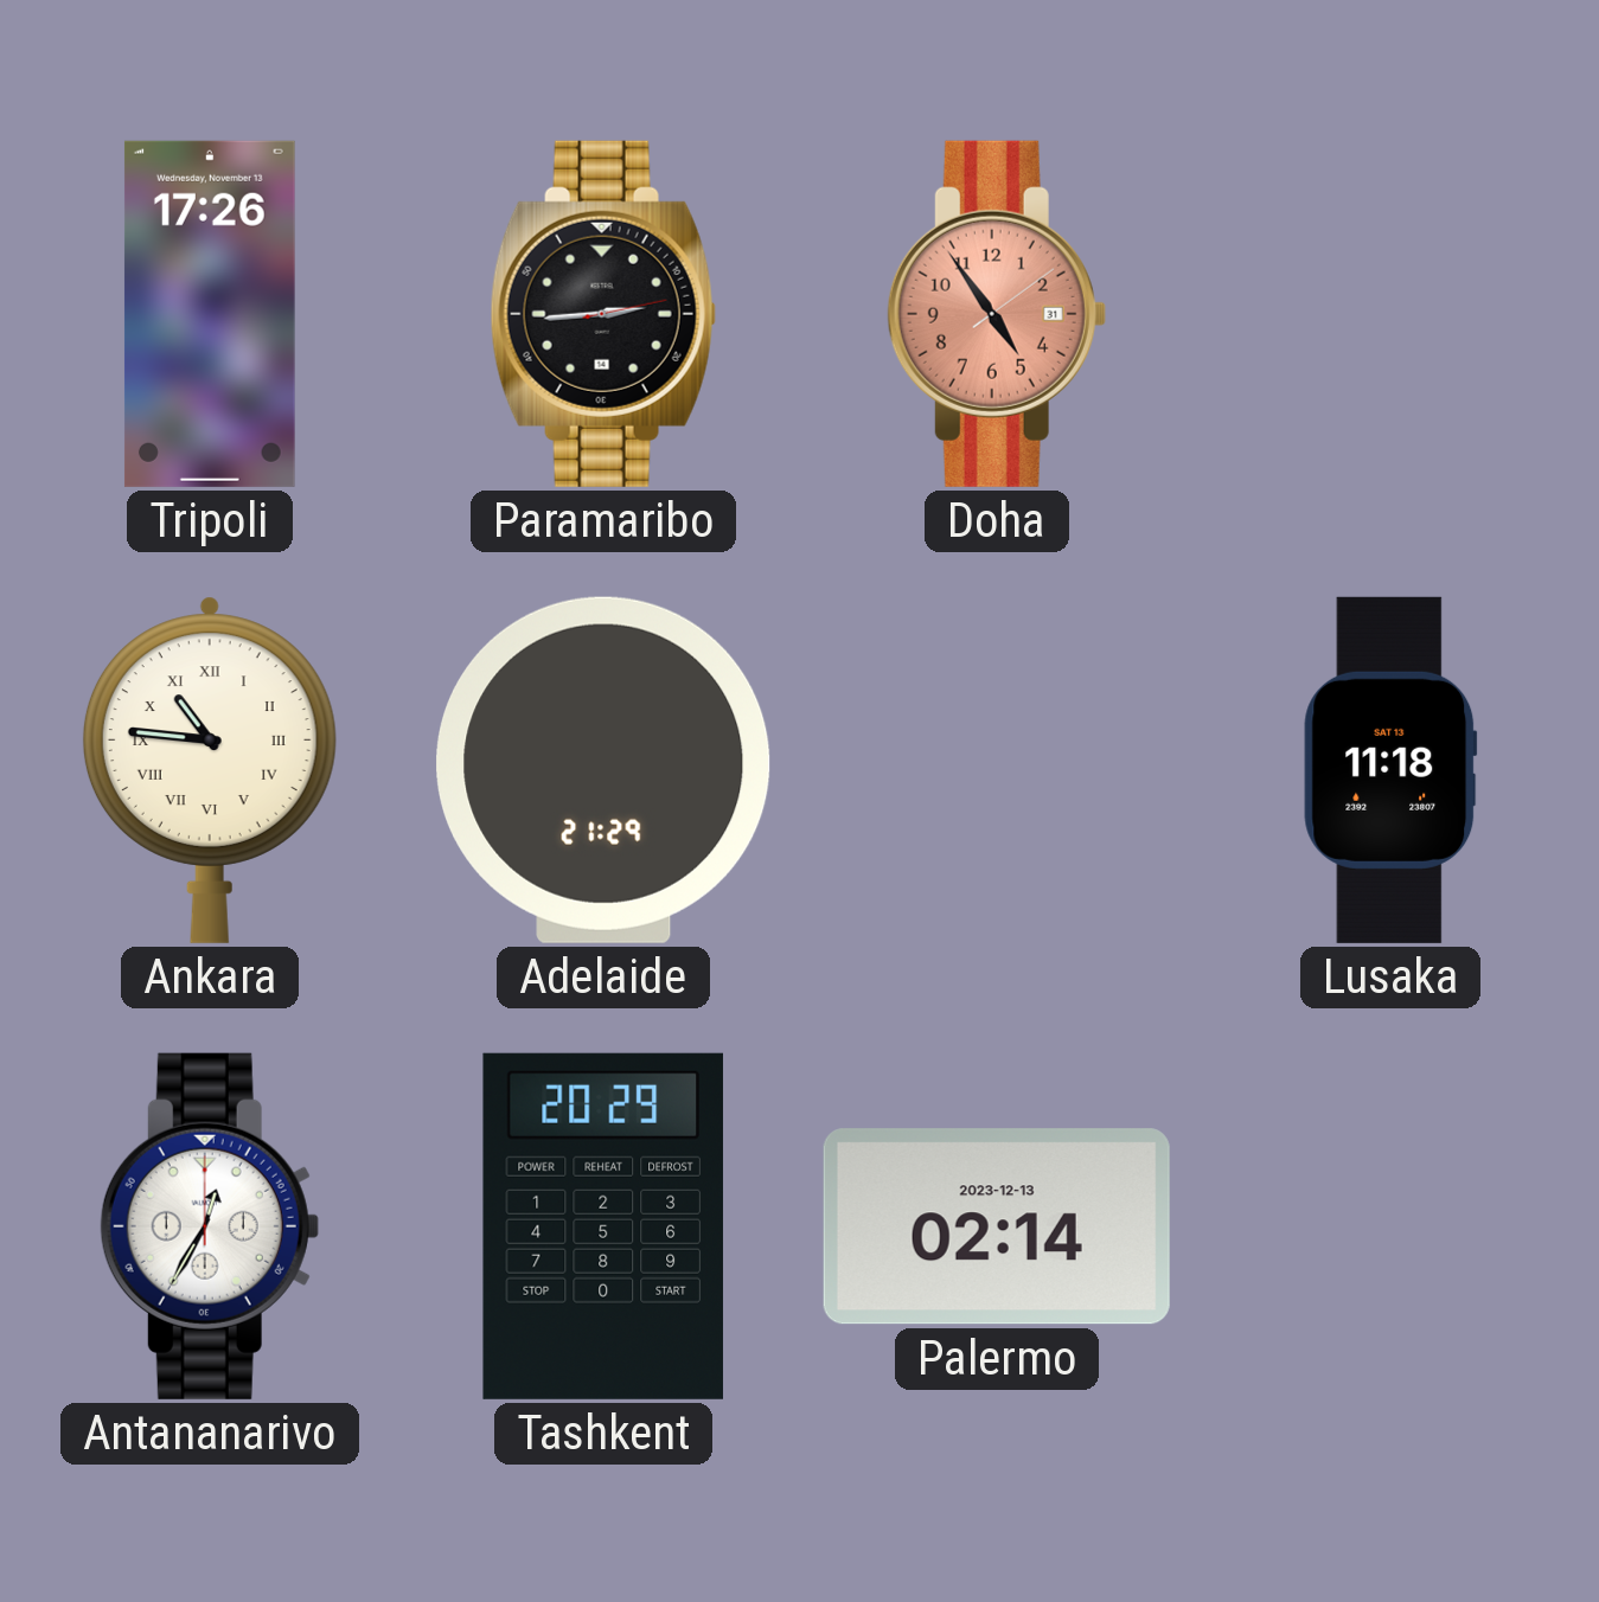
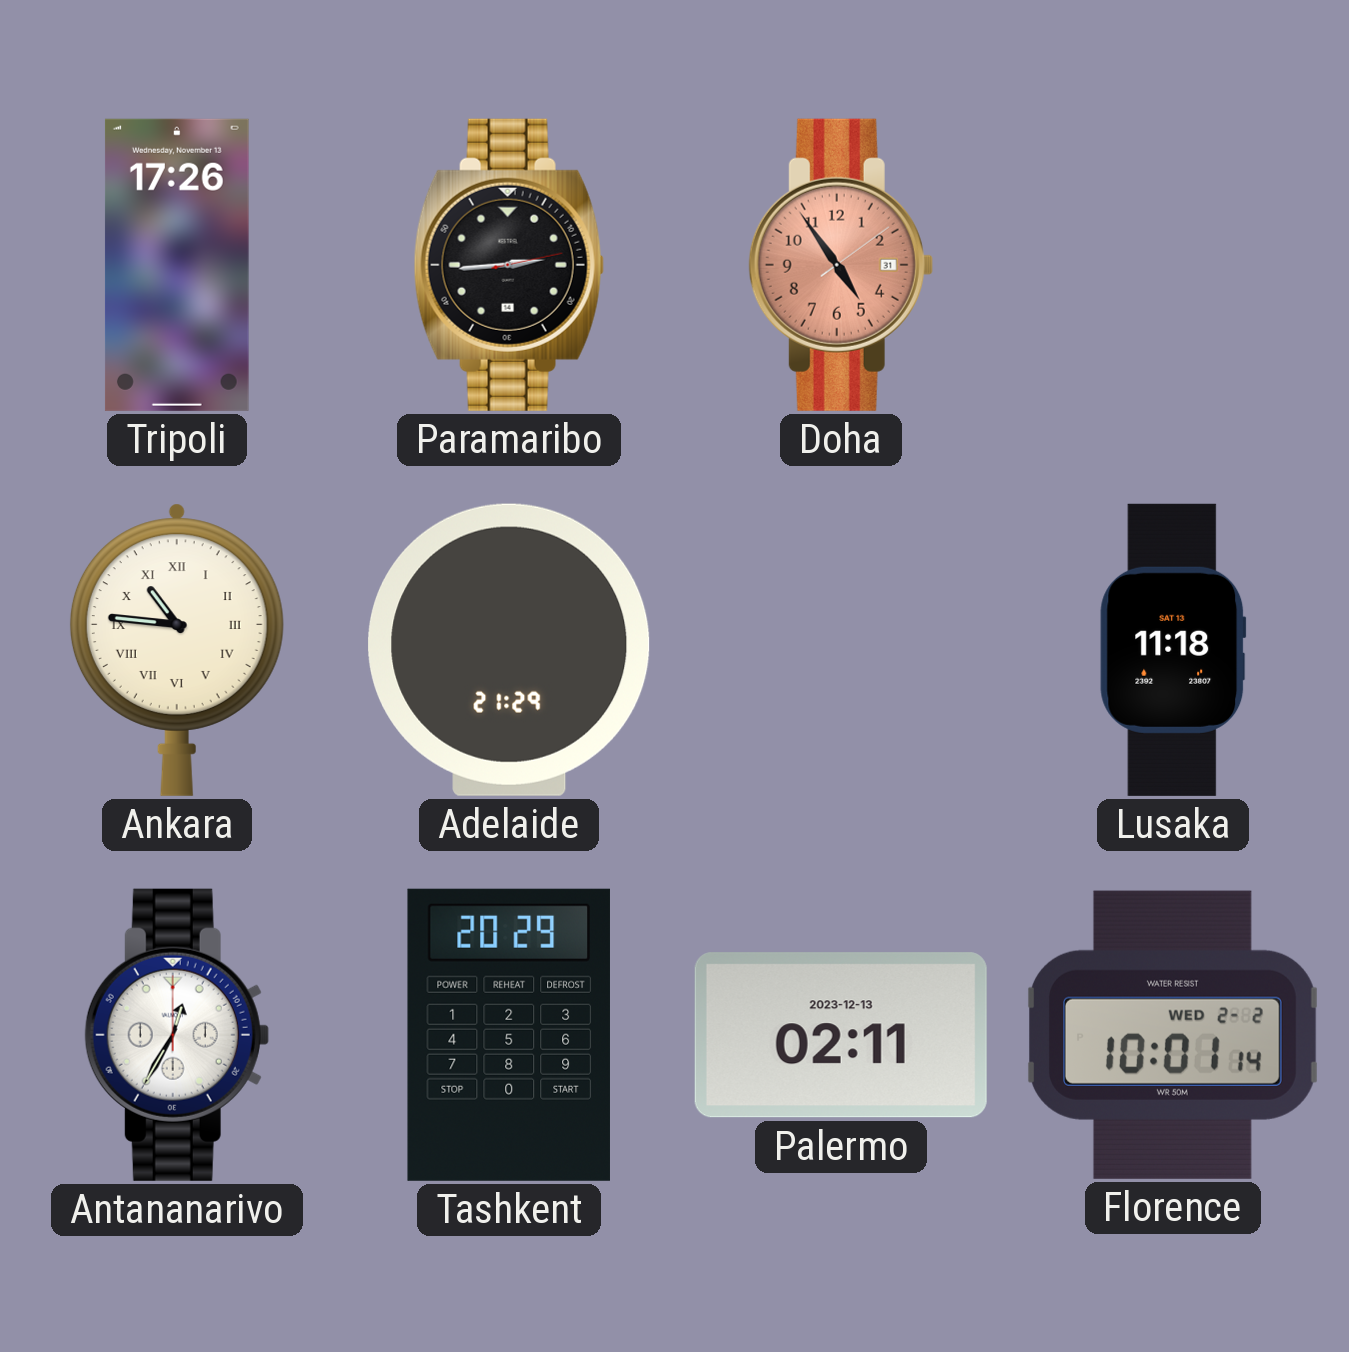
Palermo: 02:14 -> 02:11 (841, 1035)
Florence: none -> 10:01 (1173, 1035)
